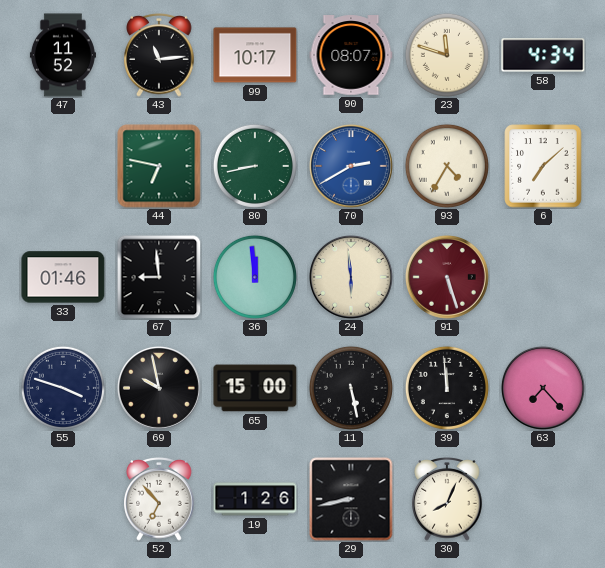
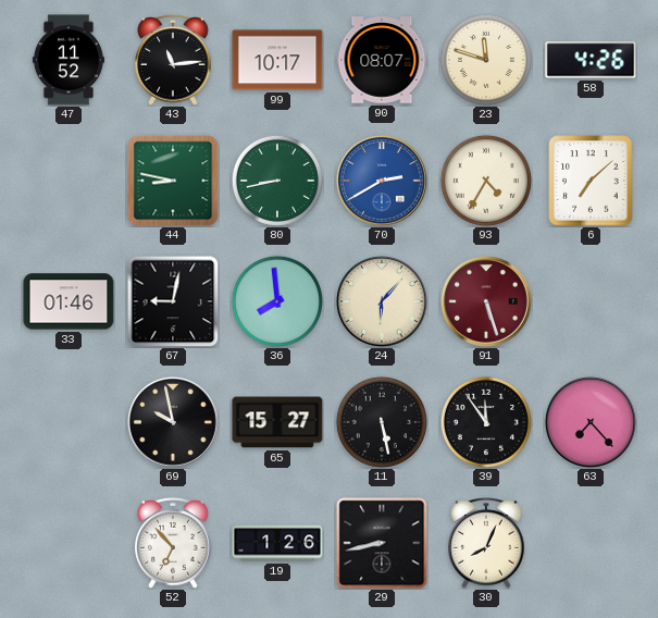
58: 4:34 -> 4:26 (591, 60)
44: 6:47 -> 8:47 (173, 181)
67: 8:59 -> 9:02 (173, 301)
36: 11:59 -> 7:59 (277, 301)
24: 5:59 -> 6:07 (382, 301)
55: 3:48 -> none (63, 388)
65: 15:00 -> 15:27 (277, 422)
39: 11:59 -> 11:54 (486, 422)
